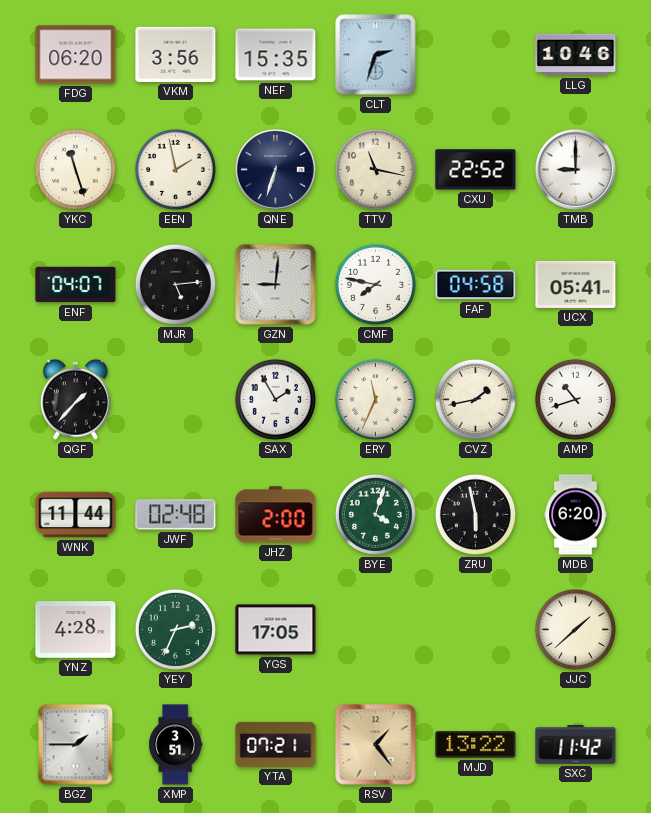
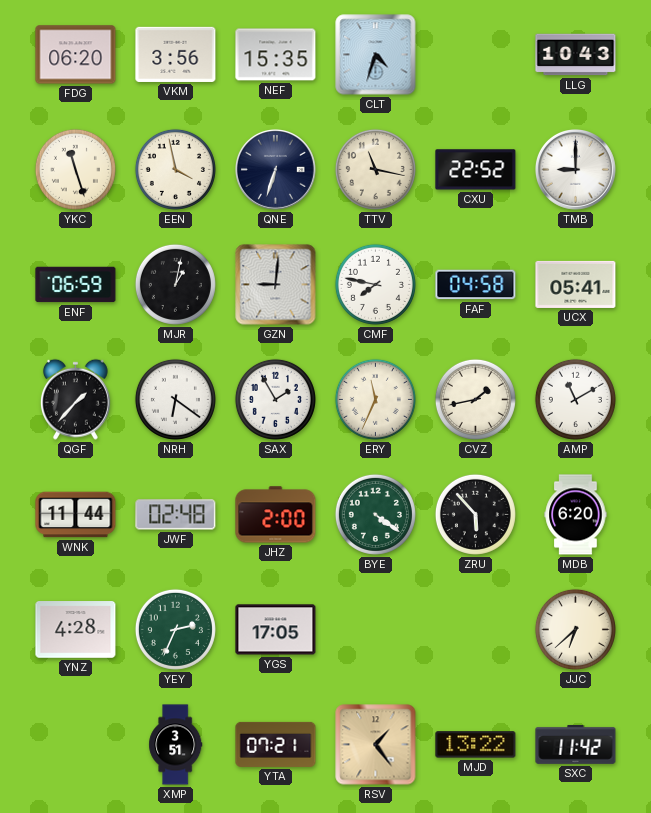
CLT: 2:33 -> 4:33 (376, 55)
LLG: 10:46 -> 10:43 (576, 55)
EEN: 1:58 -> 3:58 (175, 169)
ENF: 04:07 -> 06:59 (76, 285)
MJR: 5:14 -> 1:02 (175, 284)
NRH: none -> 6:21 (175, 399)
AMP: 10:42 -> 11:10 (575, 399)
BYE: 4:03 -> 4:21 (375, 514)
ZRU: 5:58 -> 5:53 (475, 514)
JJC: 1:38 -> 6:38 (575, 629)
BGZ: 1:45 -> none (76, 745)
